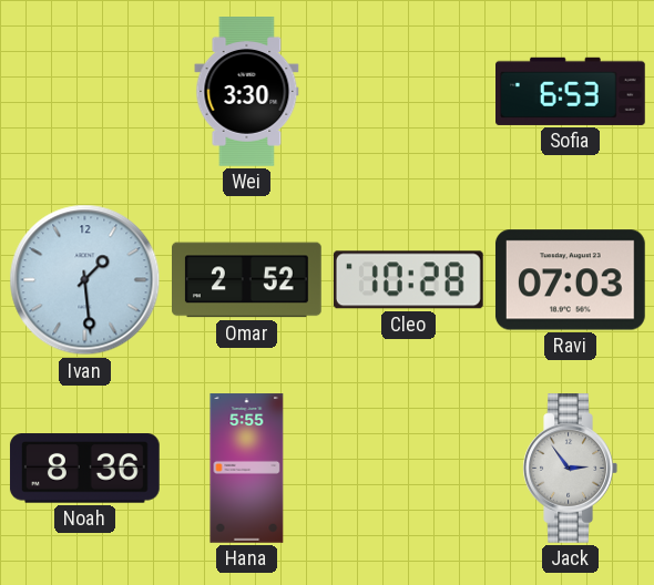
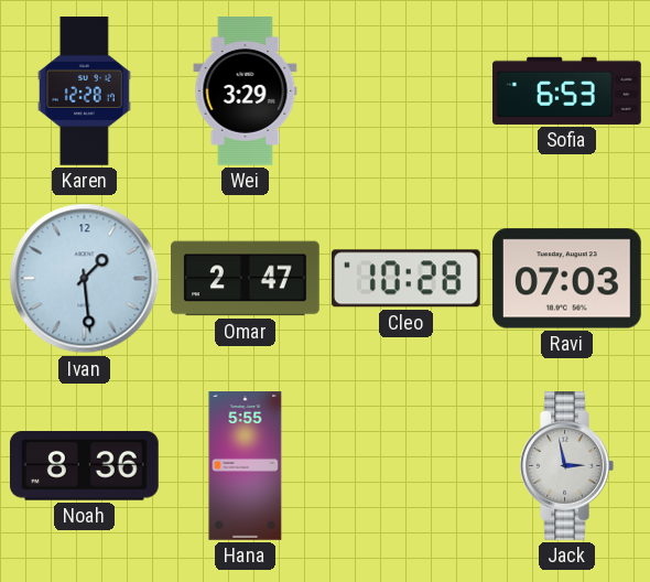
Karen: none -> 12:28 (85, 91)
Wei: 3:30 -> 3:29 (246, 91)
Omar: 2:52 -> 2:47 (246, 279)
Jack: 2:54 -> 2:58 (566, 466)
